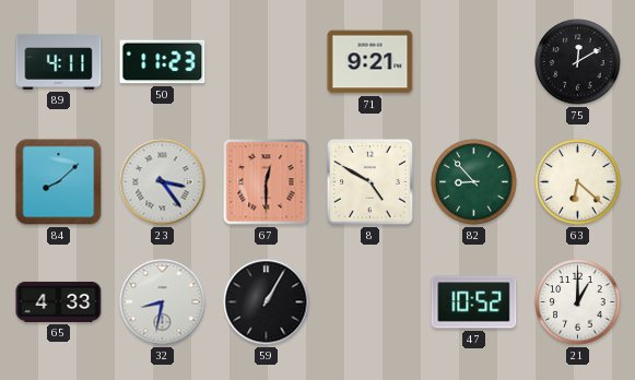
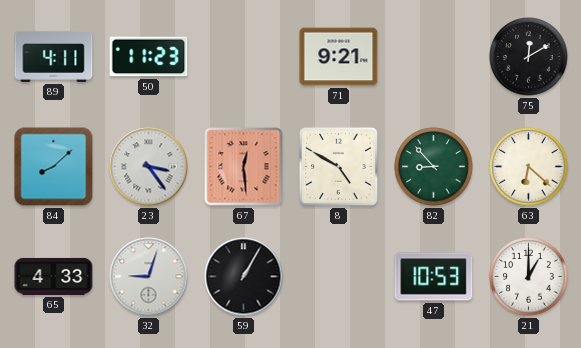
67: 12:30 -> 12:29 (244, 167)
32: 8:32 -> 9:03 (149, 277)
47: 10:52 -> 10:53 (434, 277)
